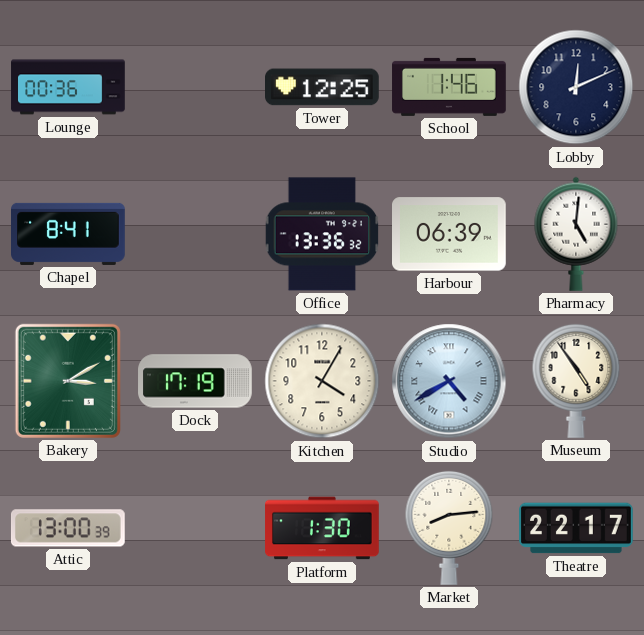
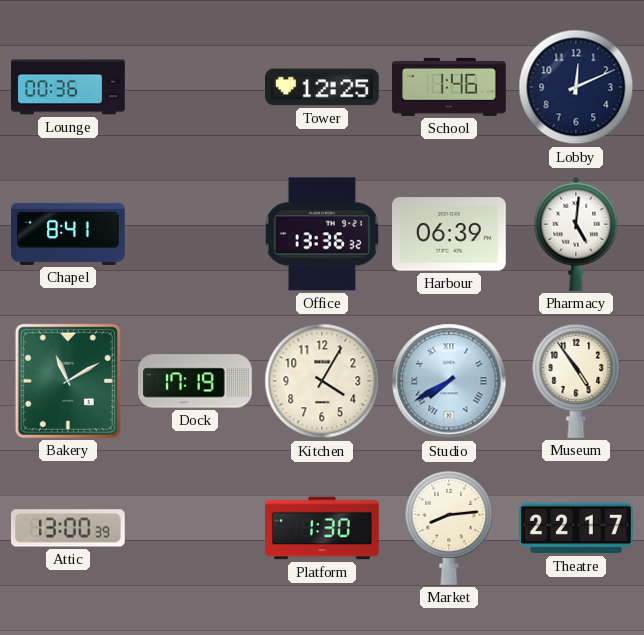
Bakery: 3:10 -> 11:10 (68, 381)
Studio: 4:40 -> 7:40 (449, 381)
